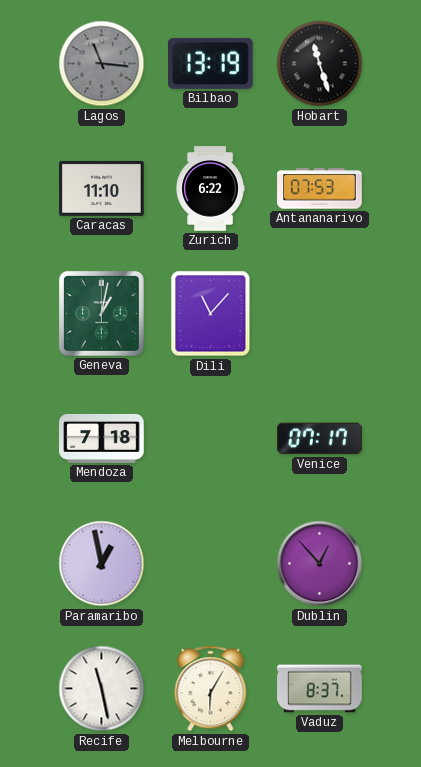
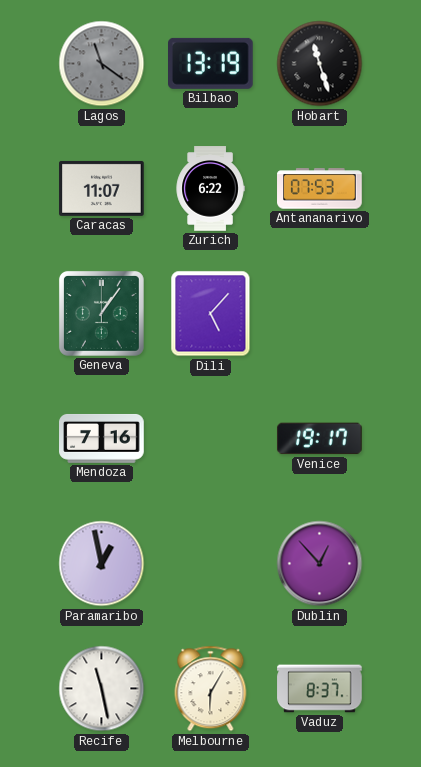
Lagos: 11:16 -> 11:21 (102, 64)
Caracas: 11:10 -> 11:07 (102, 188)
Geneva: 1:02 -> 1:06 (101, 313)
Dili: 11:07 -> 5:07 (211, 314)
Mendoza: 7:18 -> 7:16 (102, 438)
Venice: 07:17 -> 19:17 (320, 439)
